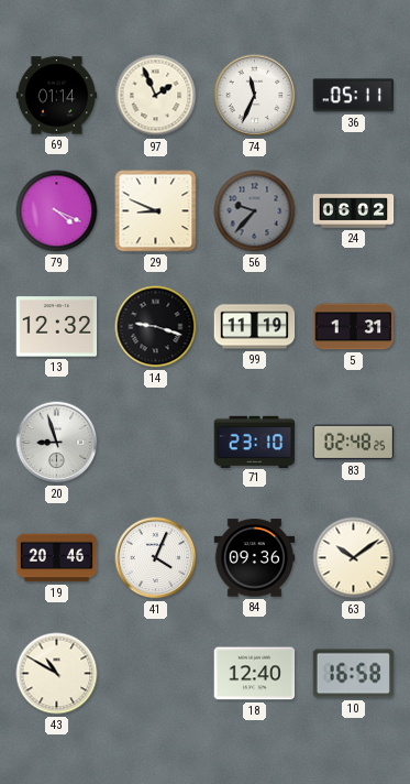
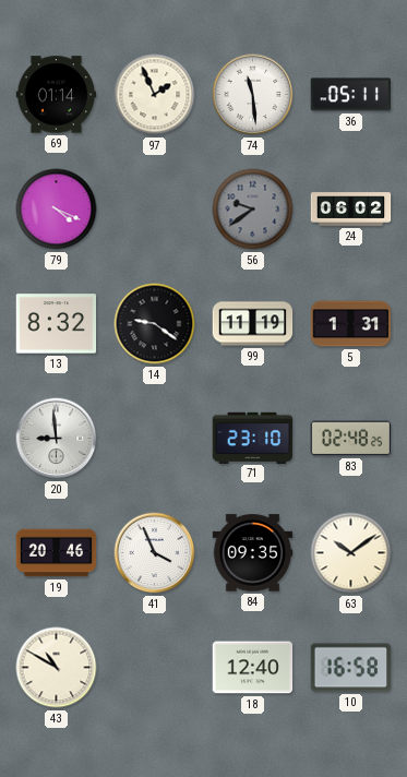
74: 11:34 -> 11:29 (253, 95)
29: 8:49 -> none (156, 211)
56: 9:37 -> 9:39 (253, 210)
13: 12:32 -> 8:32 (57, 324)
14: 9:18 -> 9:21 (155, 324)
20: 8:57 -> 8:59 (57, 439)
41: 4:04 -> 3:56 (155, 553)
84: 09:36 -> 09:35 (253, 553)
